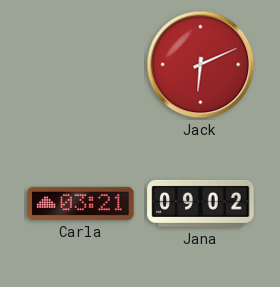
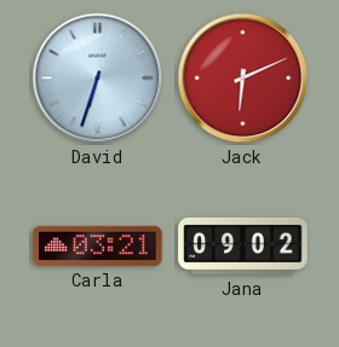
David: none -> 6:33 (98, 79)
